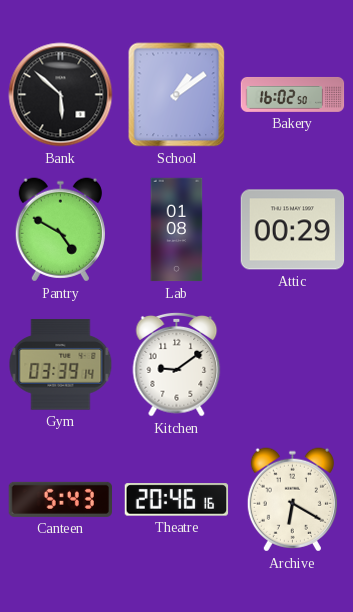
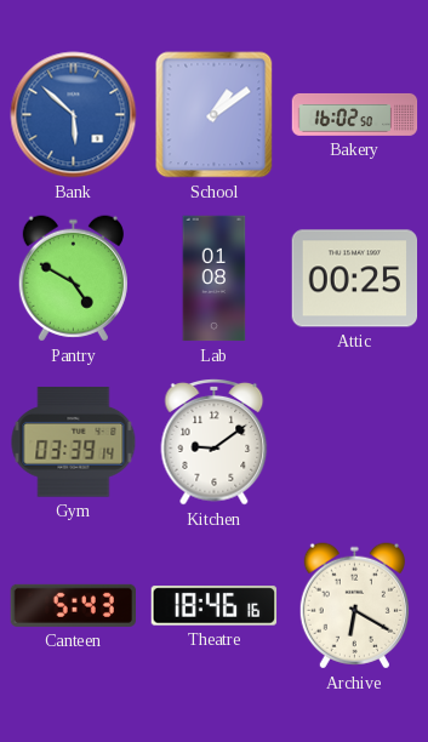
Bank dial: black -> blue (74, 115)
Attic: 00:29 -> 00:25 (355, 279)
Theatre: 20:46 -> 18:46 (215, 606)
